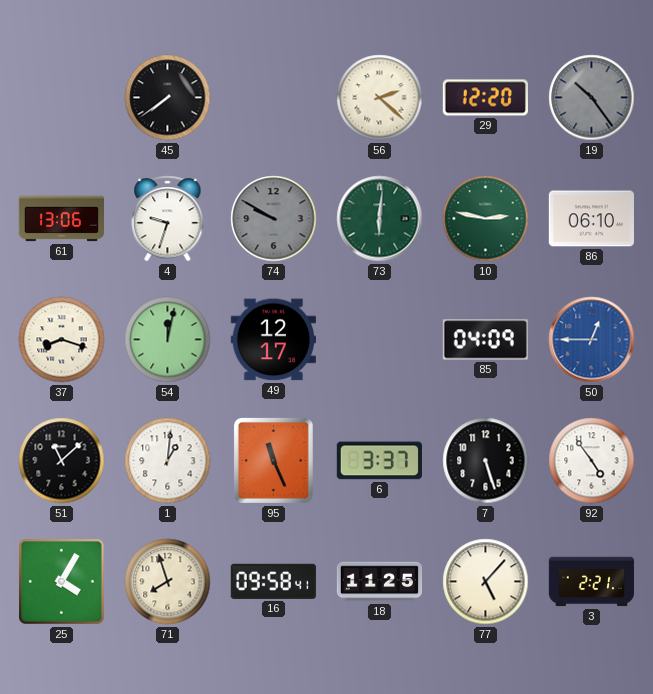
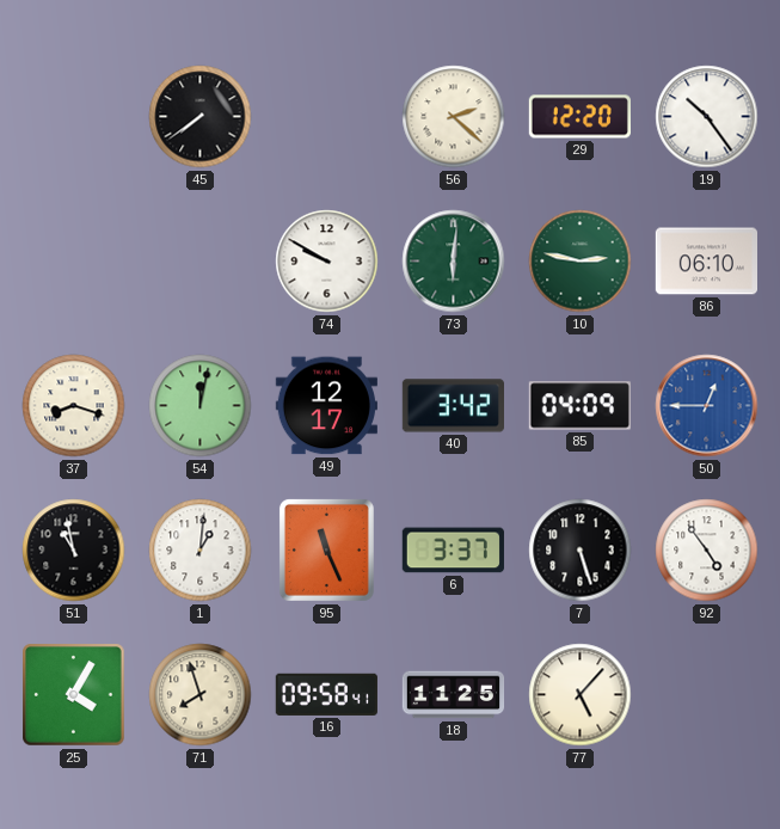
19 dial: grey -> white (707, 117)
61: 13:06 -> none (61, 219)
4: 9:33 -> none (168, 219)
74 dial: grey -> white (327, 262)
40: none -> 3:42 (453, 406)
51: 11:08 -> 10:58 (74, 551)
3: 2:21 -> none (592, 582)
